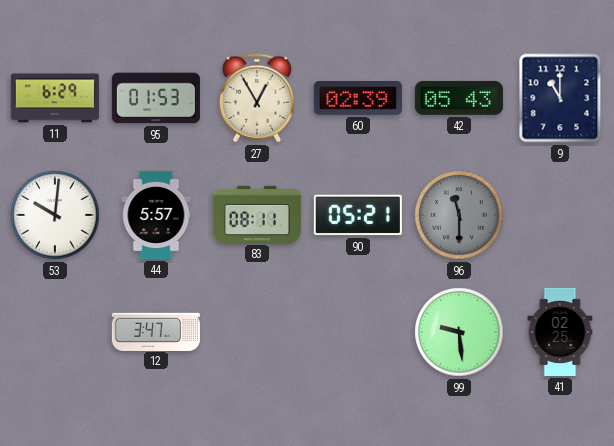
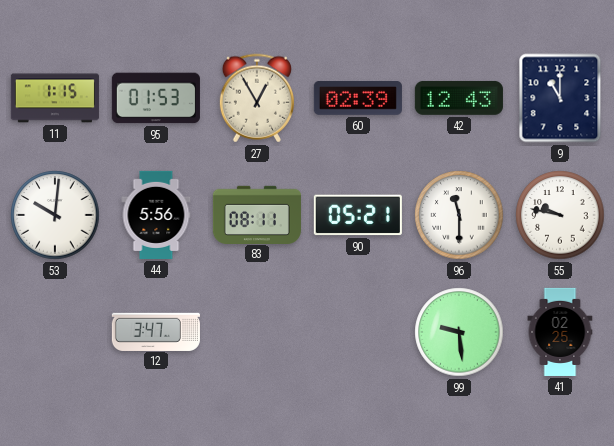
11: 6:29 -> 1:15 (55, 98)
42: 05:43 -> 12:43 (459, 98)
44: 5:57 -> 5:56 (156, 215)
96 dial: grey -> white (459, 215)
55: none -> 9:47 (560, 215)
